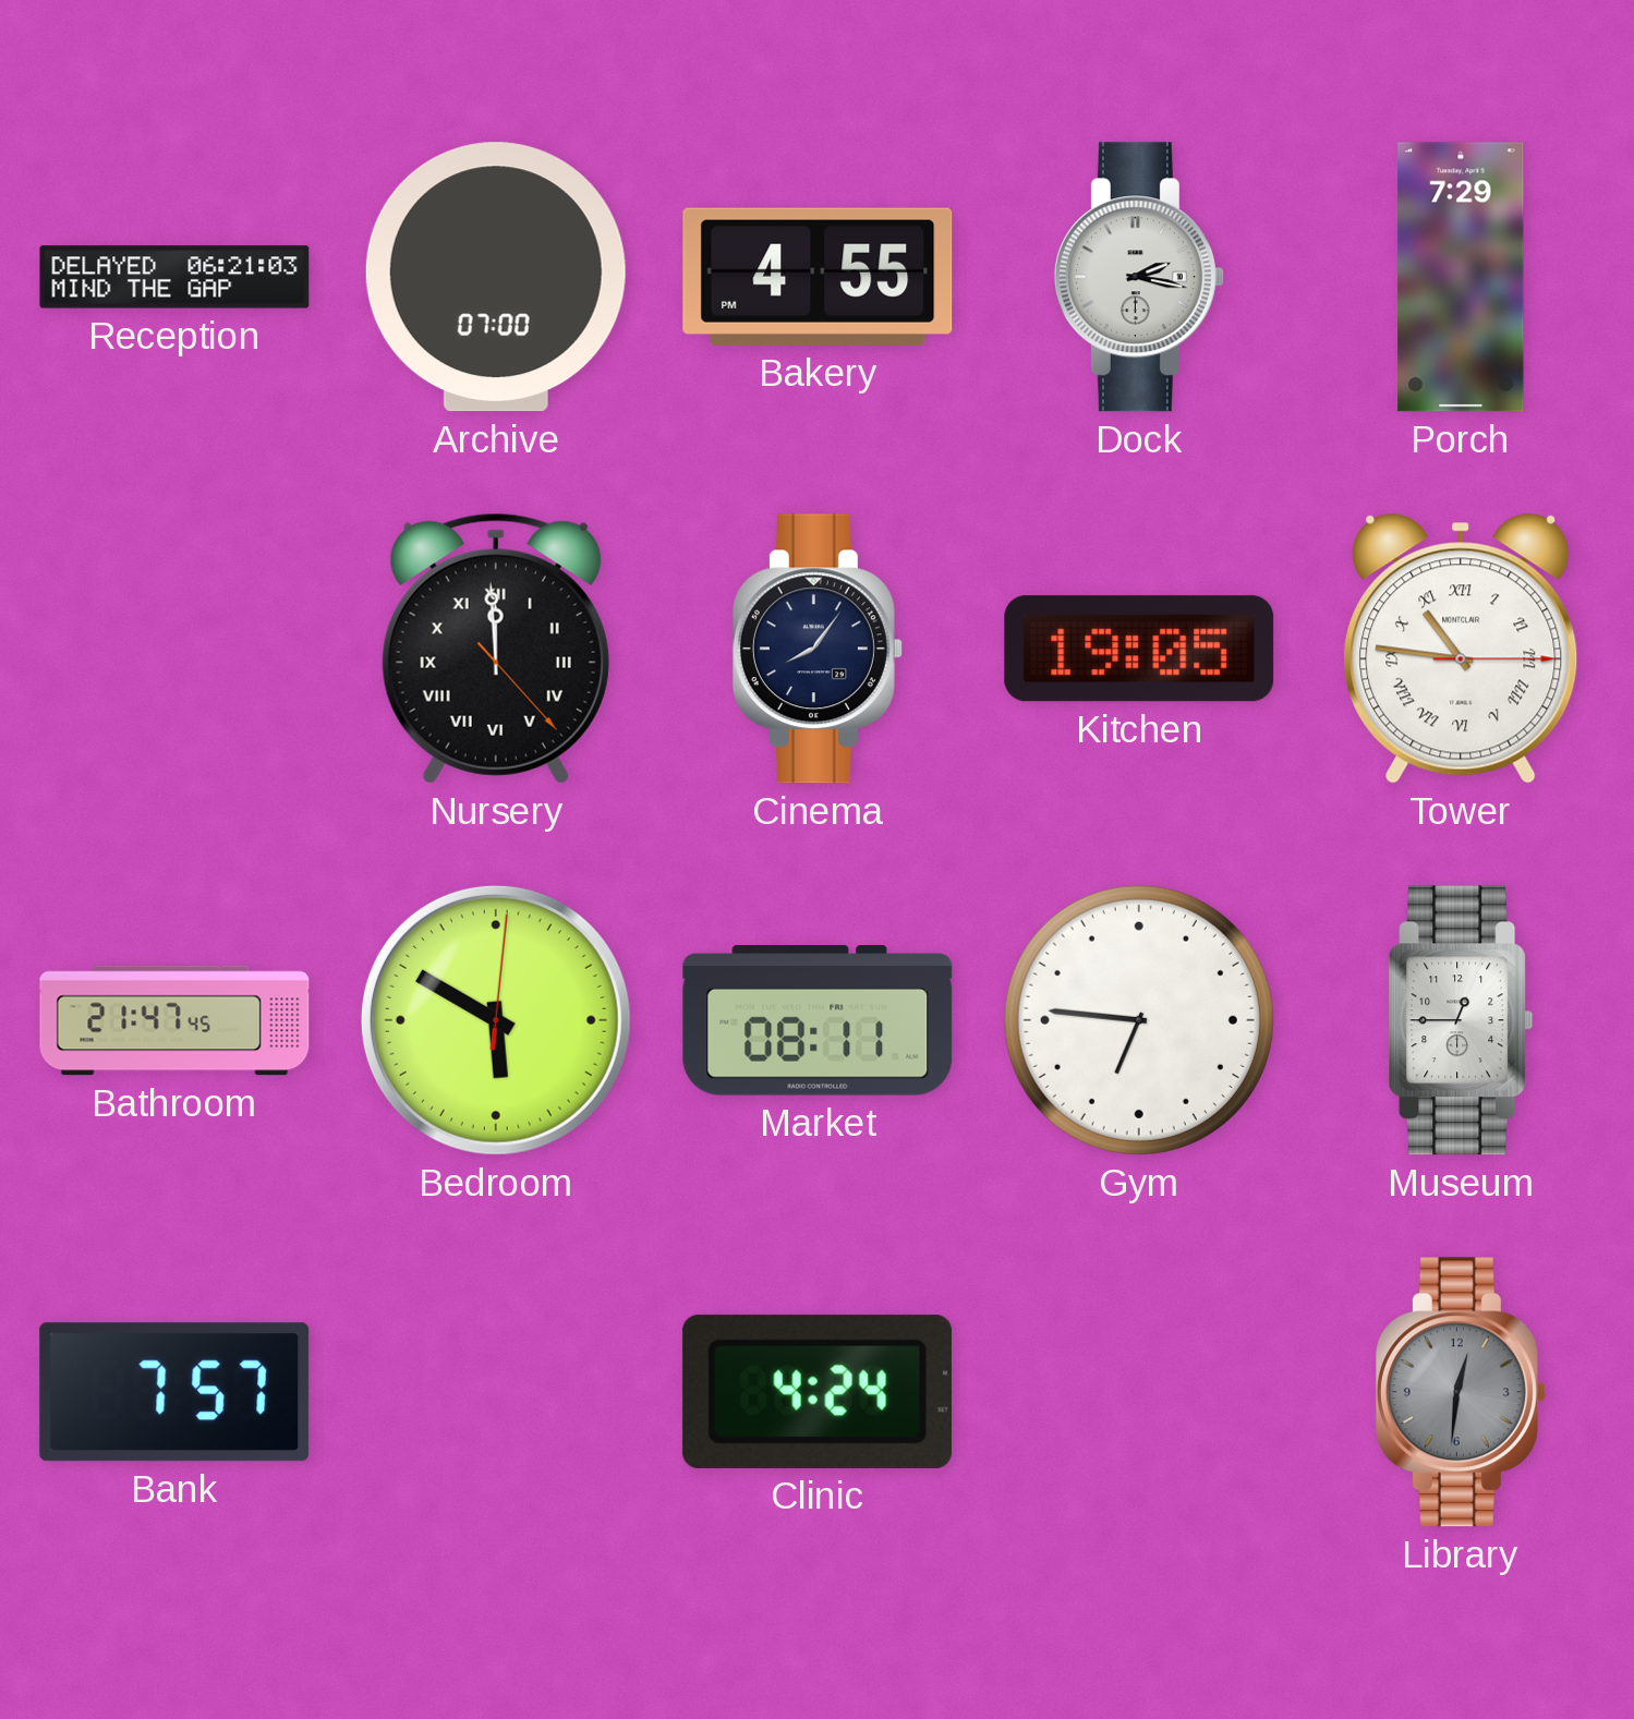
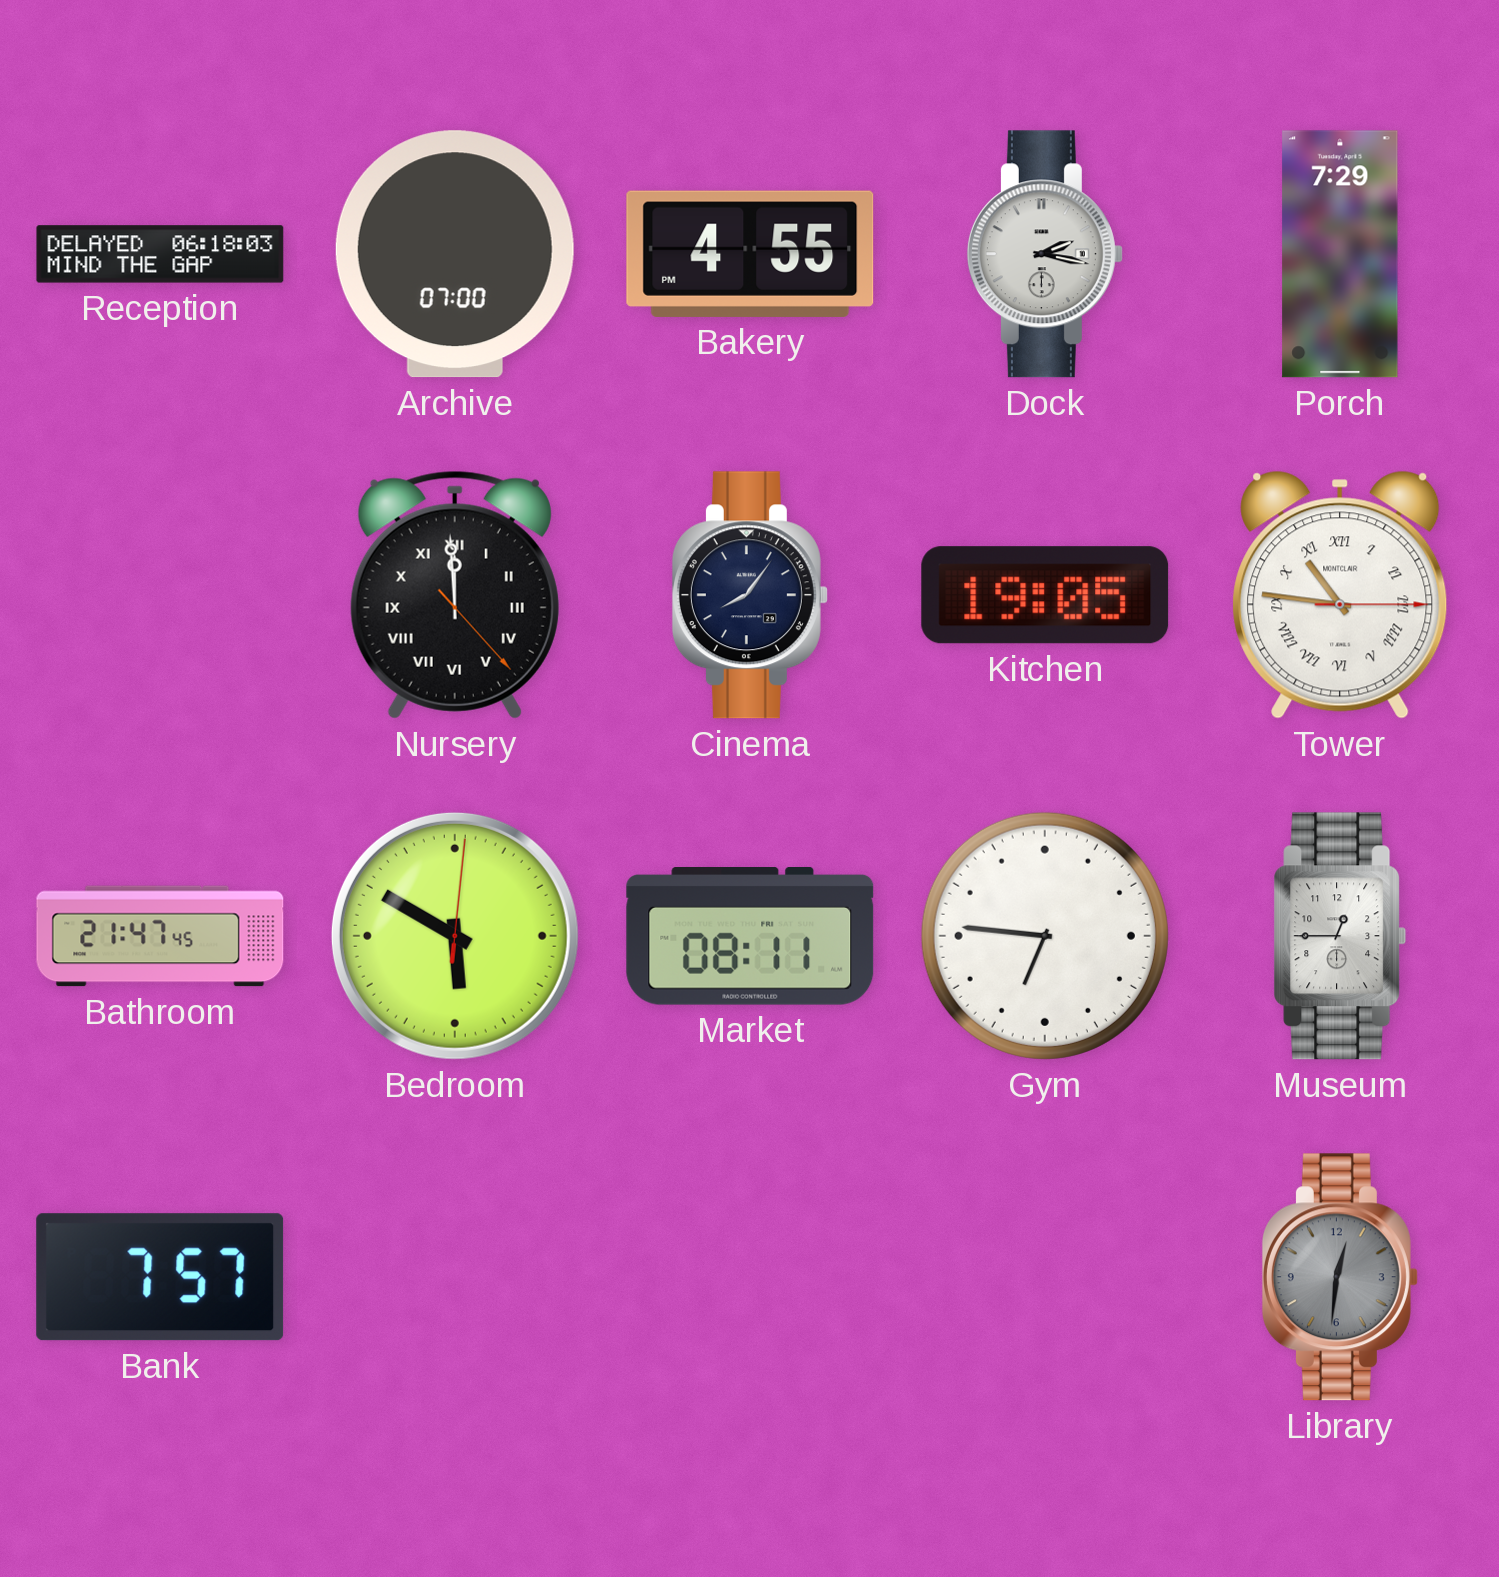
Reception: 06:21 -> 06:18 (160, 254)
Clinic: 4:24 -> none (818, 1392)
